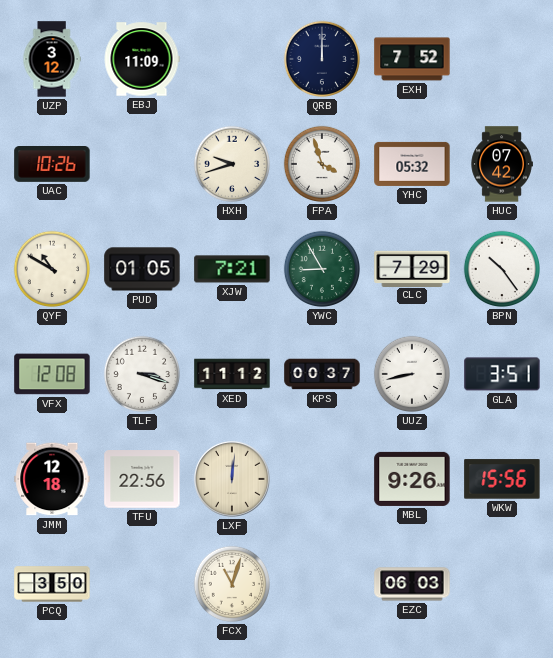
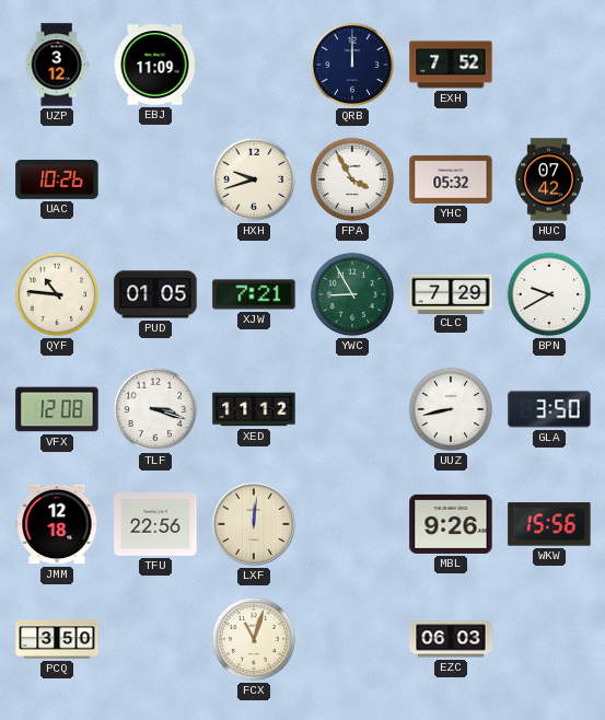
FPA: 3:57 -> 3:55 (352, 179)
QYF: 10:50 -> 10:46 (57, 294)
BPN: 10:24 -> 9:40 (549, 294)
KPS: 00:37 -> none (322, 374)
GLA: 3:51 -> 3:50 (549, 409)
